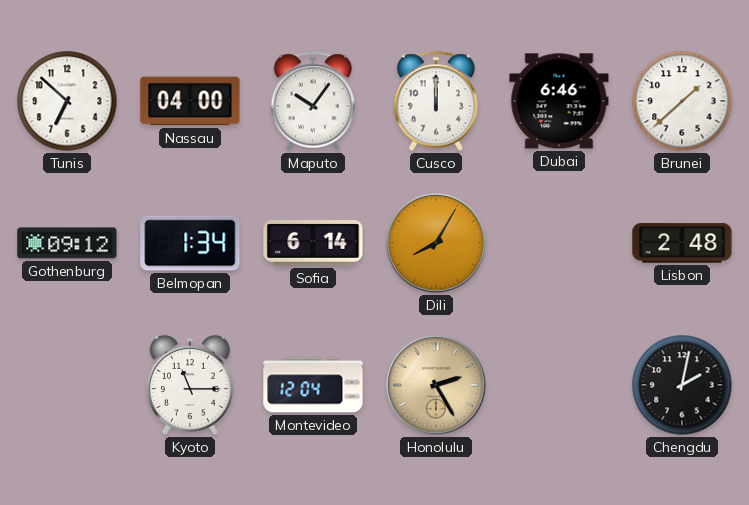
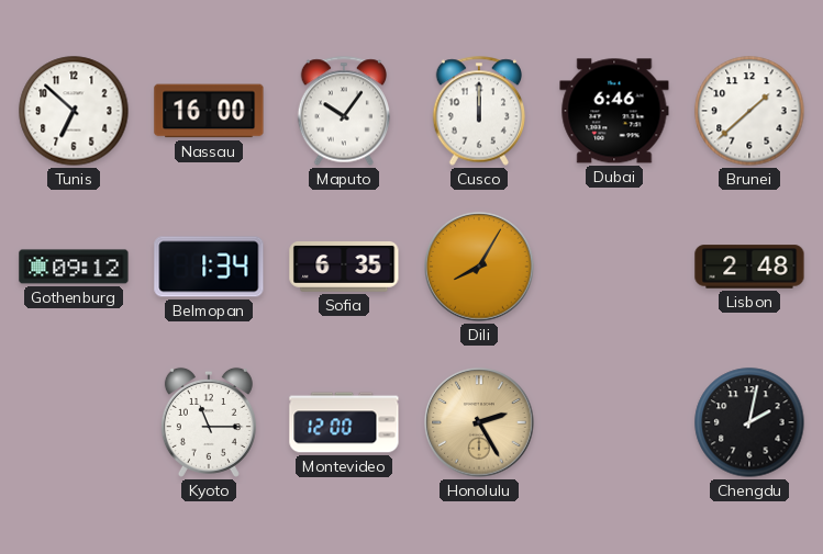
Nassau: 04:00 -> 16:00 (209, 111)
Sofia: 6:14 -> 6:35 (344, 268)
Montevideo: 12:04 -> 12:00 (344, 422)
